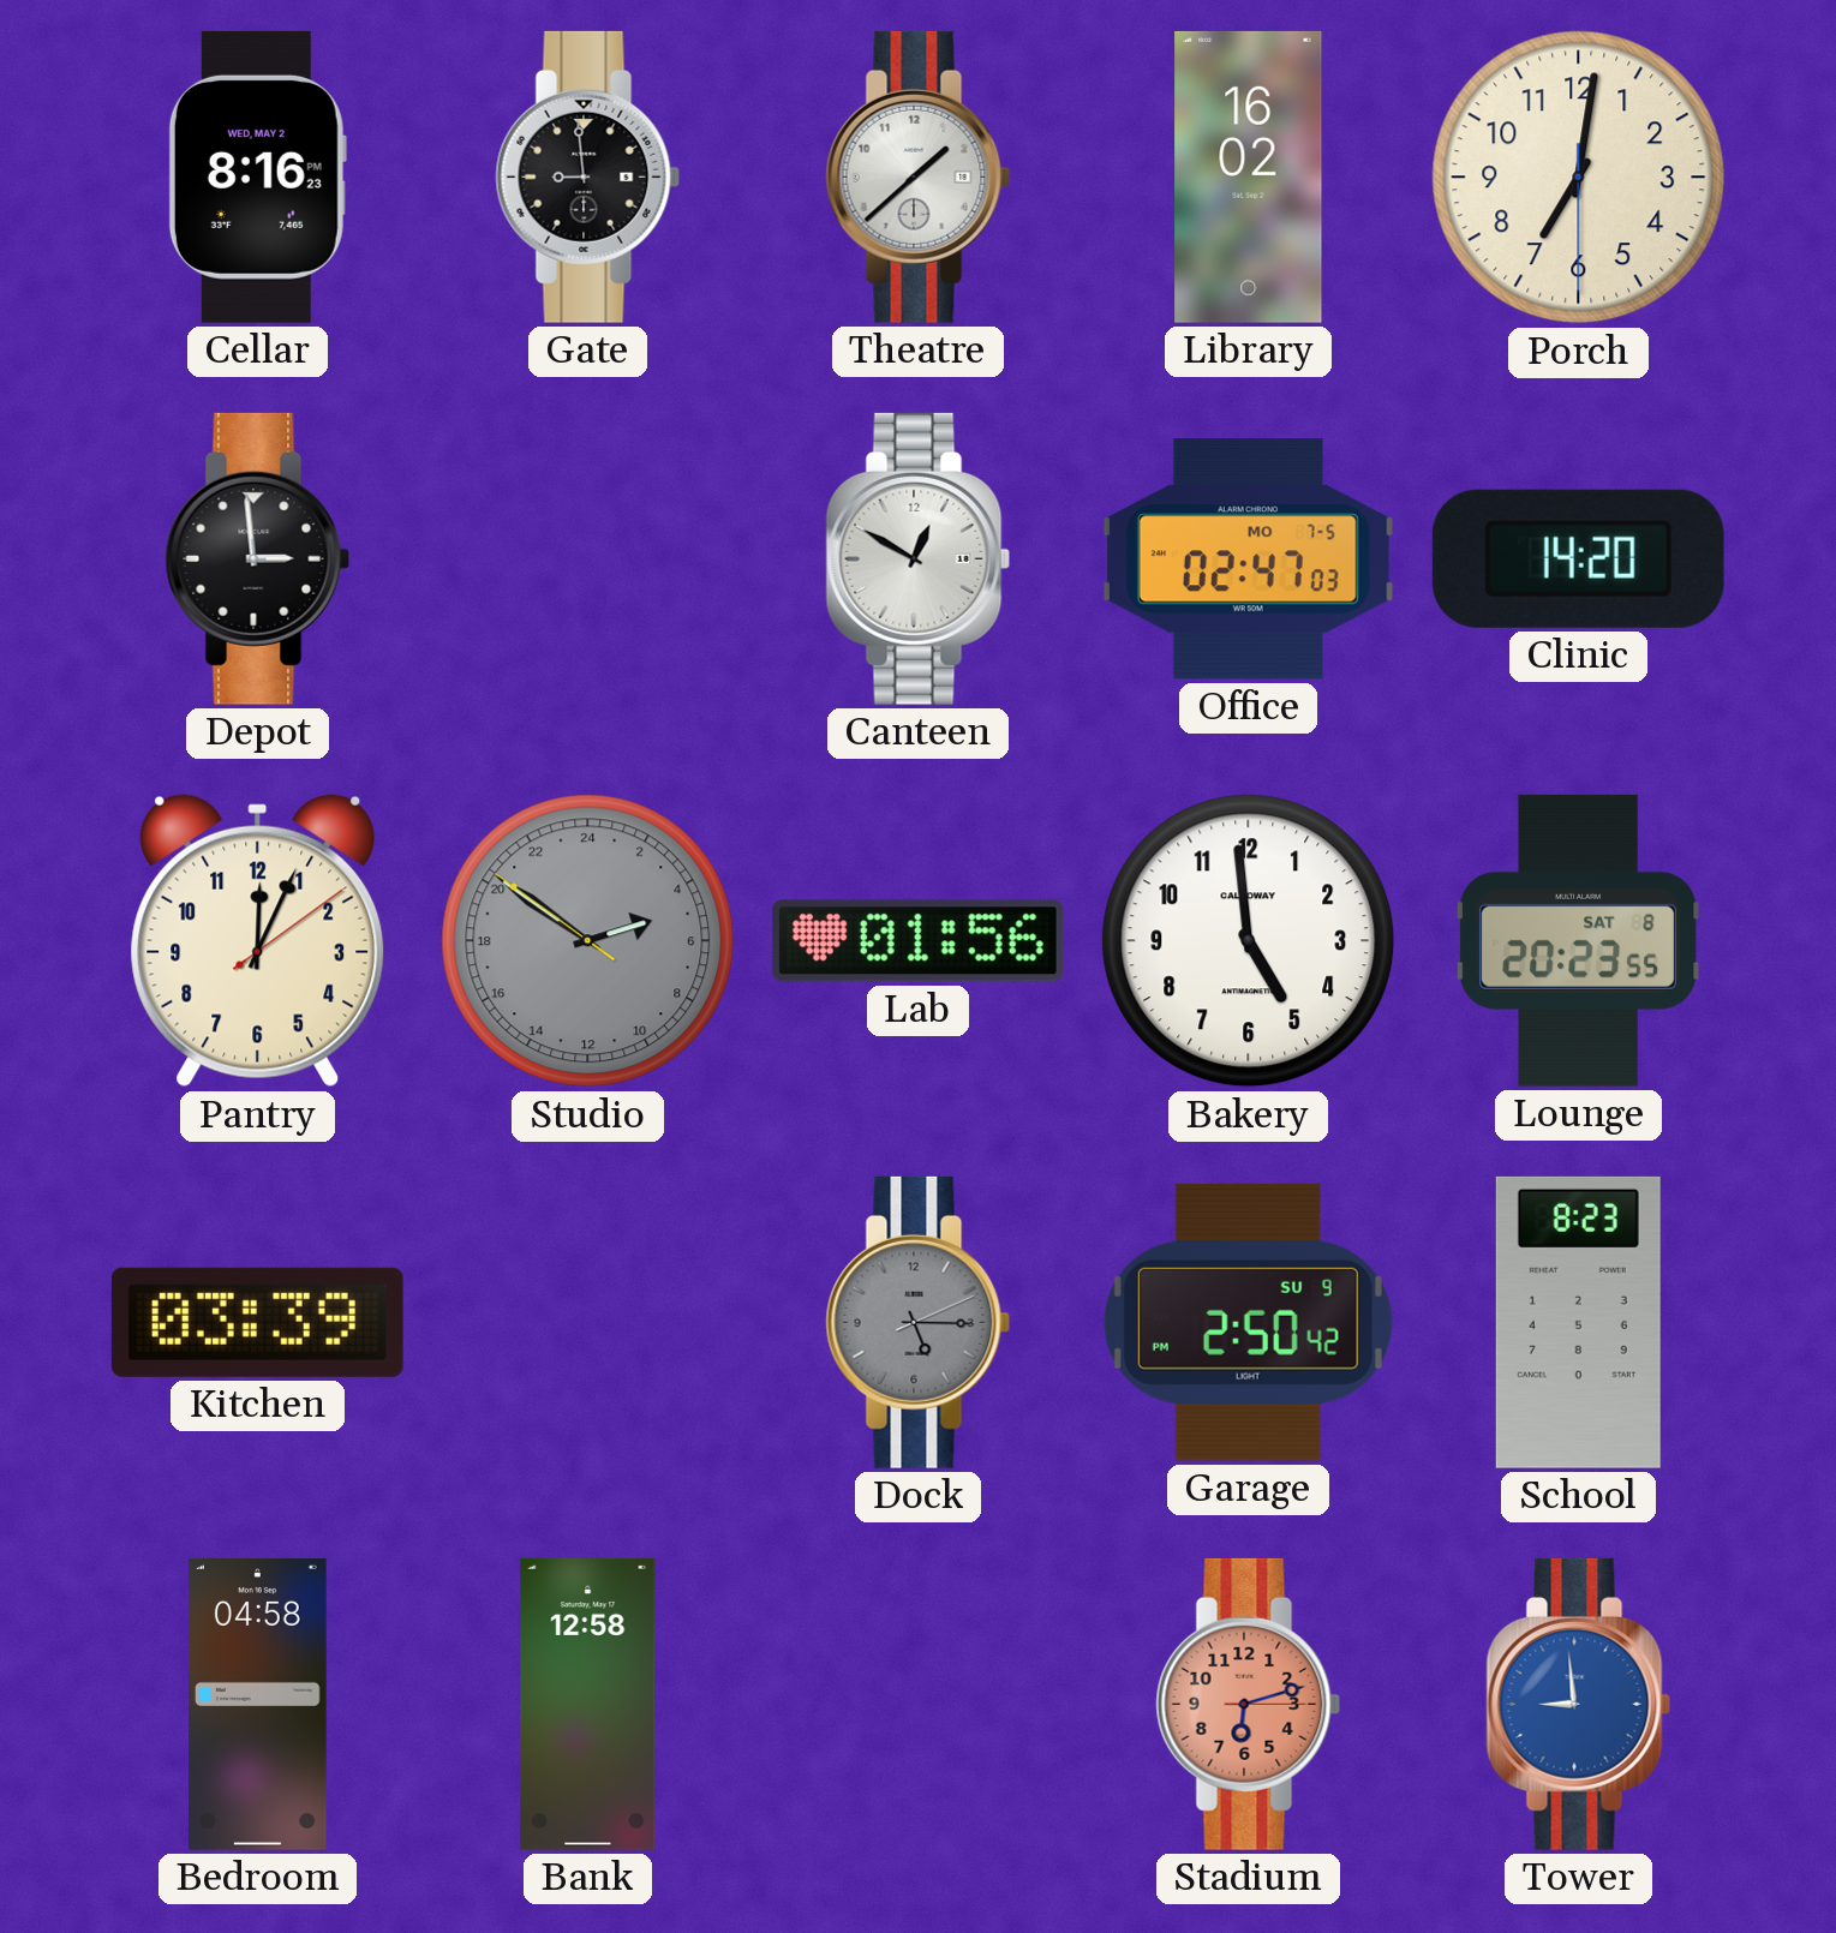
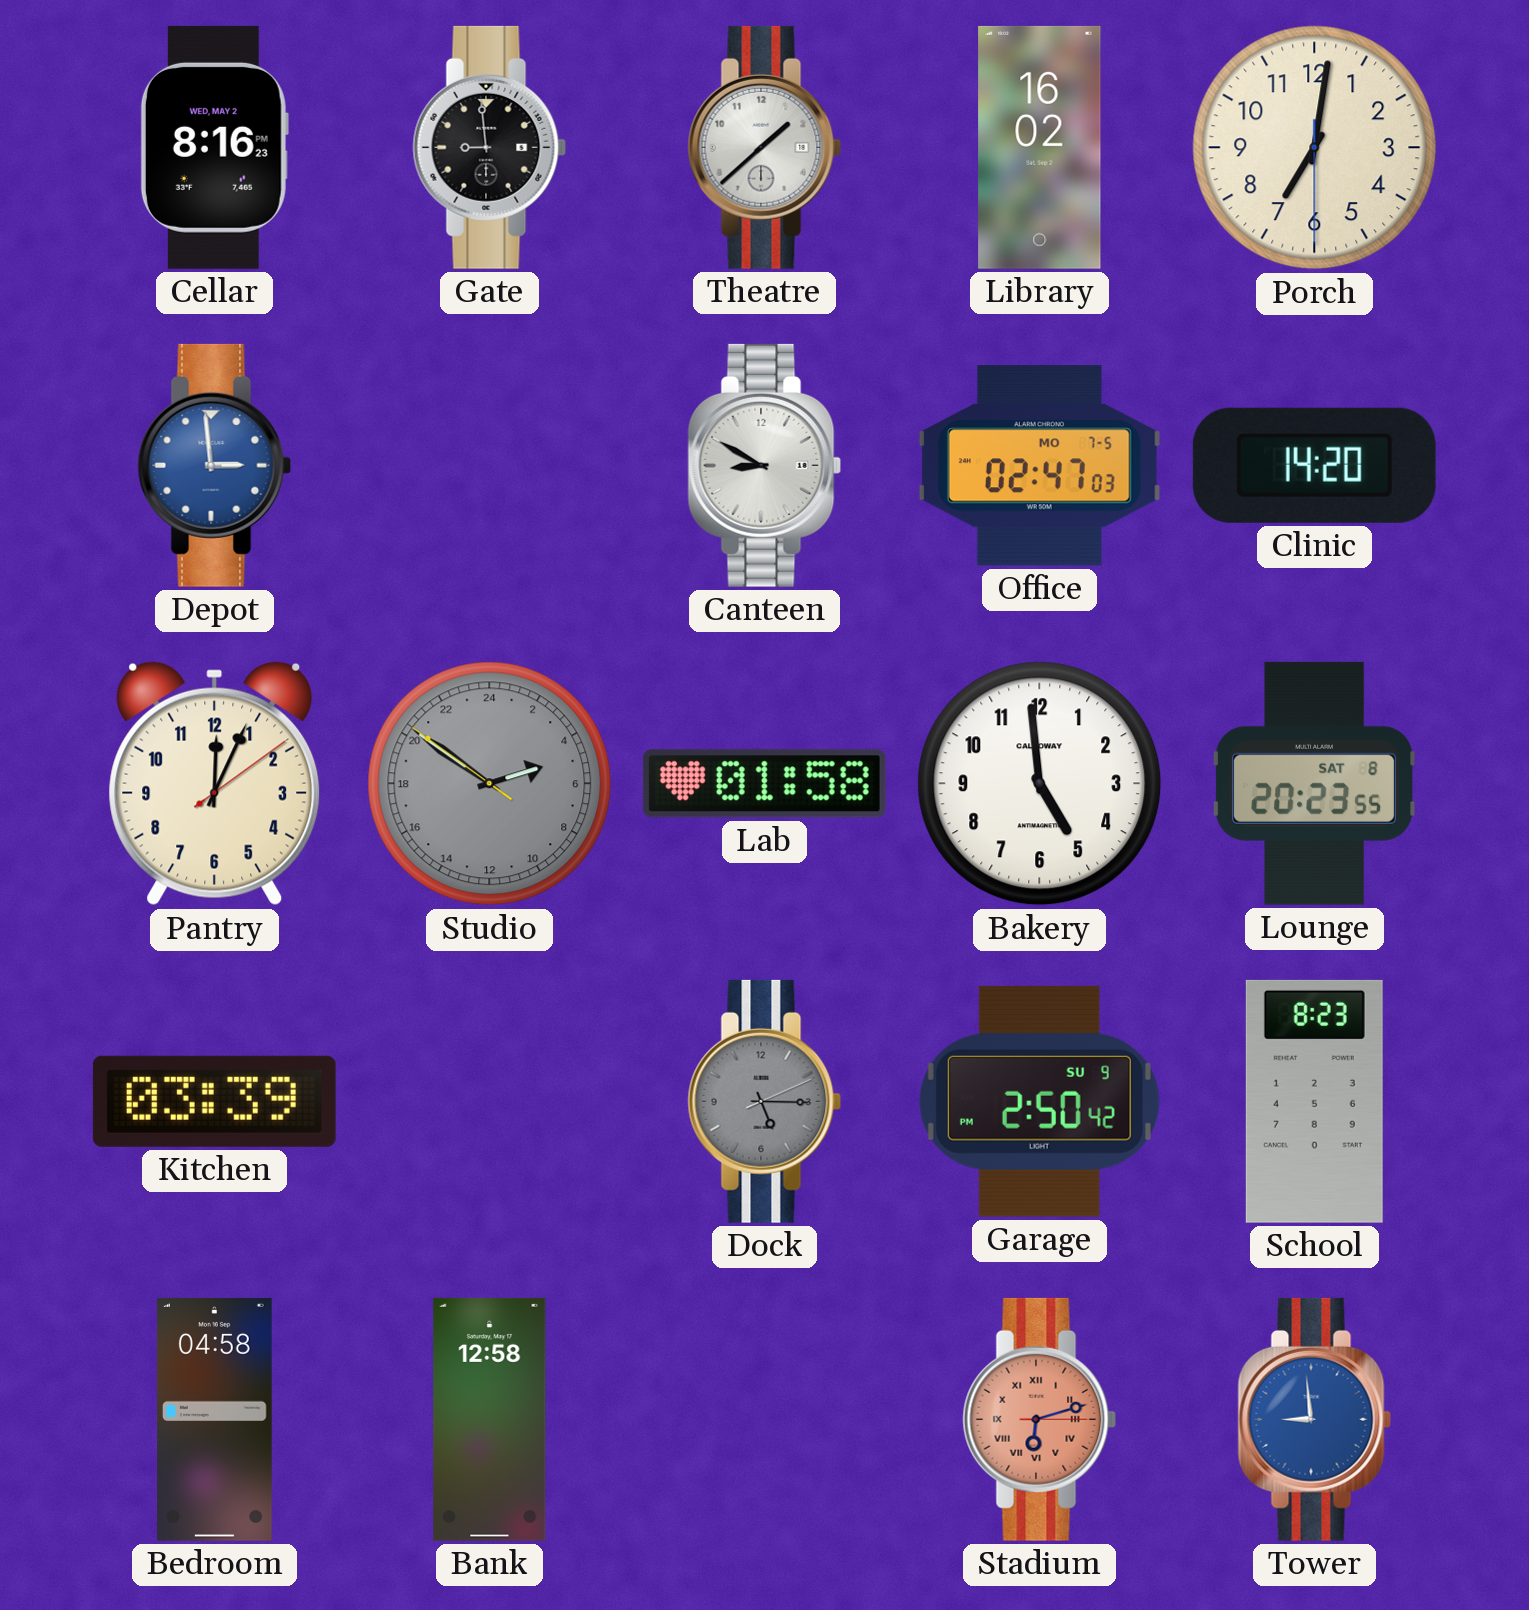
Depot dial: black -> blue (215, 465)
Canteen: 12:50 -> 8:50 (765, 465)
Lab: 01:56 -> 01:58 (764, 784)
Stadium numerals: Arabic -> Roman (1040, 1419)
